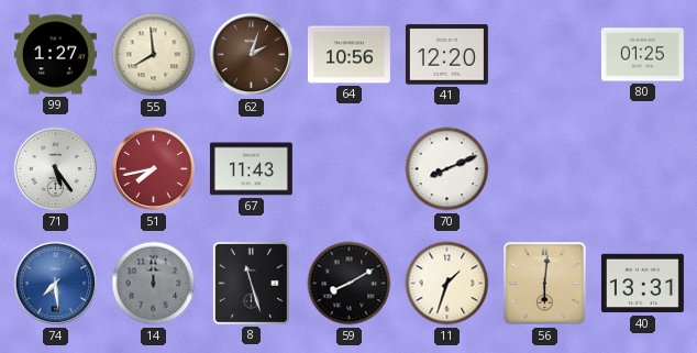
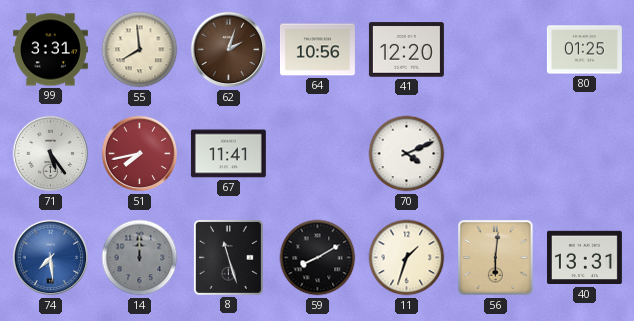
99: 1:27 -> 3:31 (50, 50)
67: 11:43 -> 11:41 (228, 154)
70: 8:11 -> 4:11 (407, 154)
